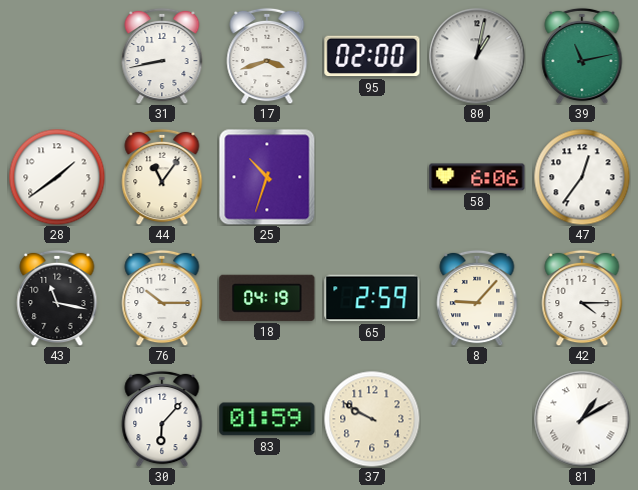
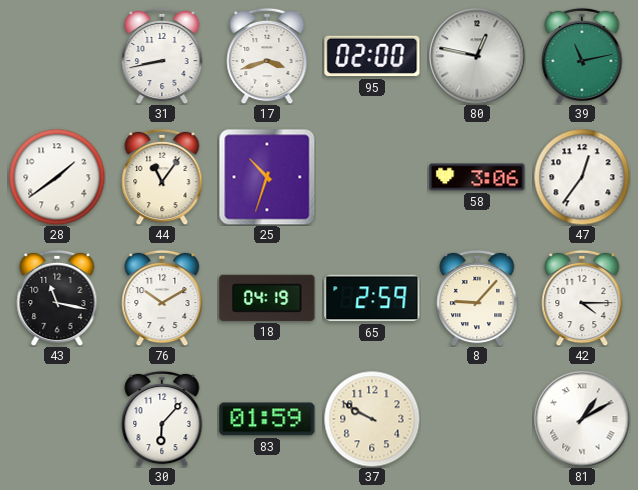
80: 1:02 -> 12:47 (477, 56)
58: 6:06 -> 3:06 (477, 177)
76: 10:15 -> 10:10 (162, 298)
